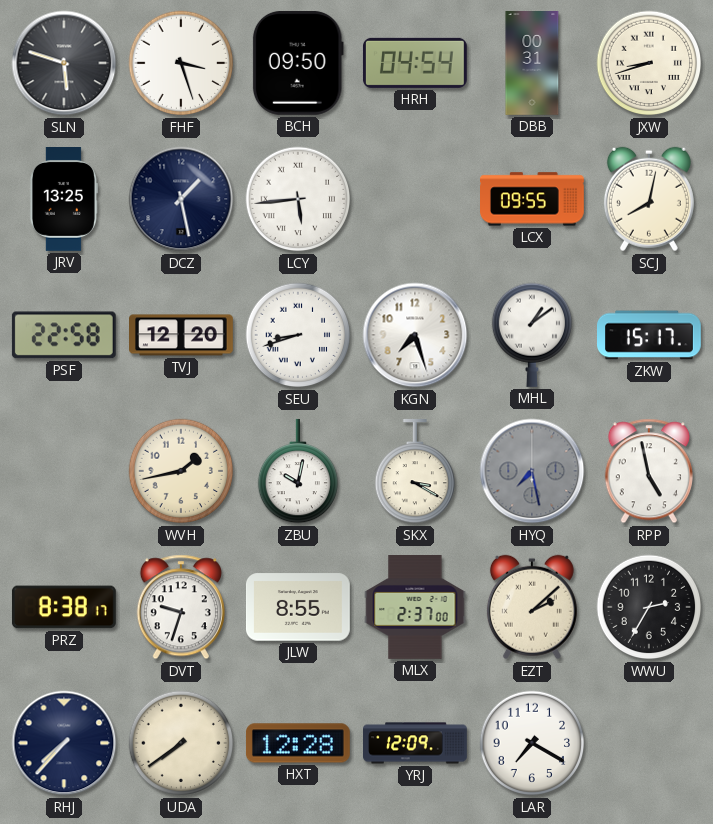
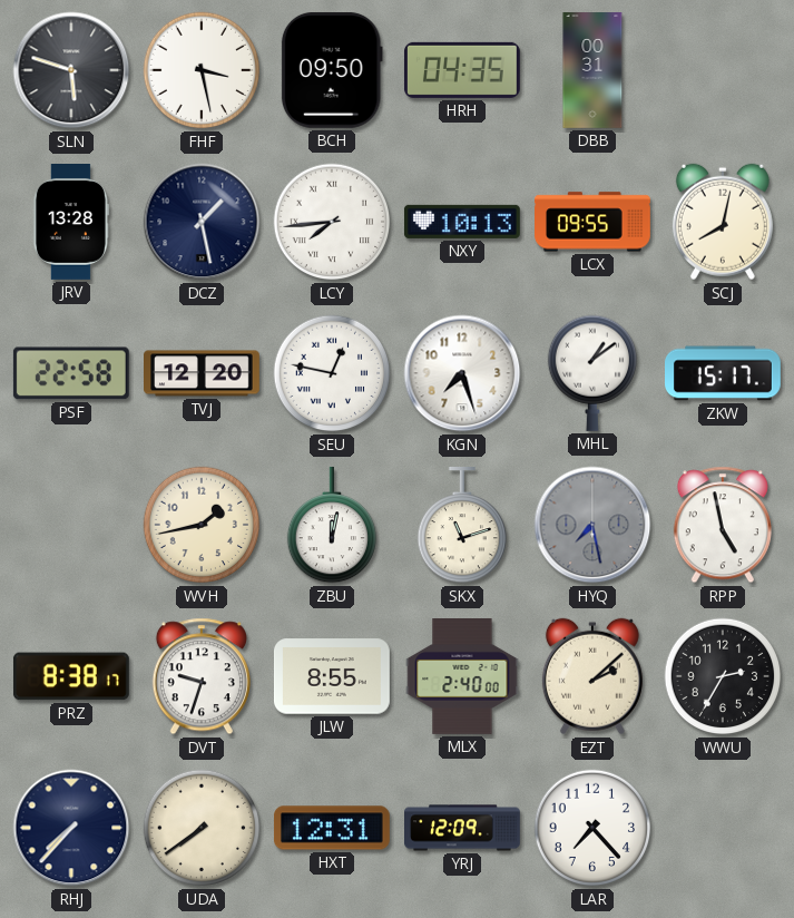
FHF: 3:27 -> 3:28 (202, 70)
HRH: 04:54 -> 04:35 (462, 70)
JXW: 8:42 -> none (649, 63)
JRV: 13:25 -> 13:28 (71, 223)
LCY: 5:44 -> 7:44 (332, 222)
NXY: none -> 10:13 (462, 222)
SEU: 8:42 -> 12:47 (332, 373)
ZBU: 10:02 -> 12:02 (331, 525)
SKX: 3:20 -> 11:12 (461, 525)
MLX: 2:37 -> 2:40 (462, 677)
HXT: 12:28 -> 12:31 (332, 828)
LAR: 7:20 -> 7:23 (592, 828)
